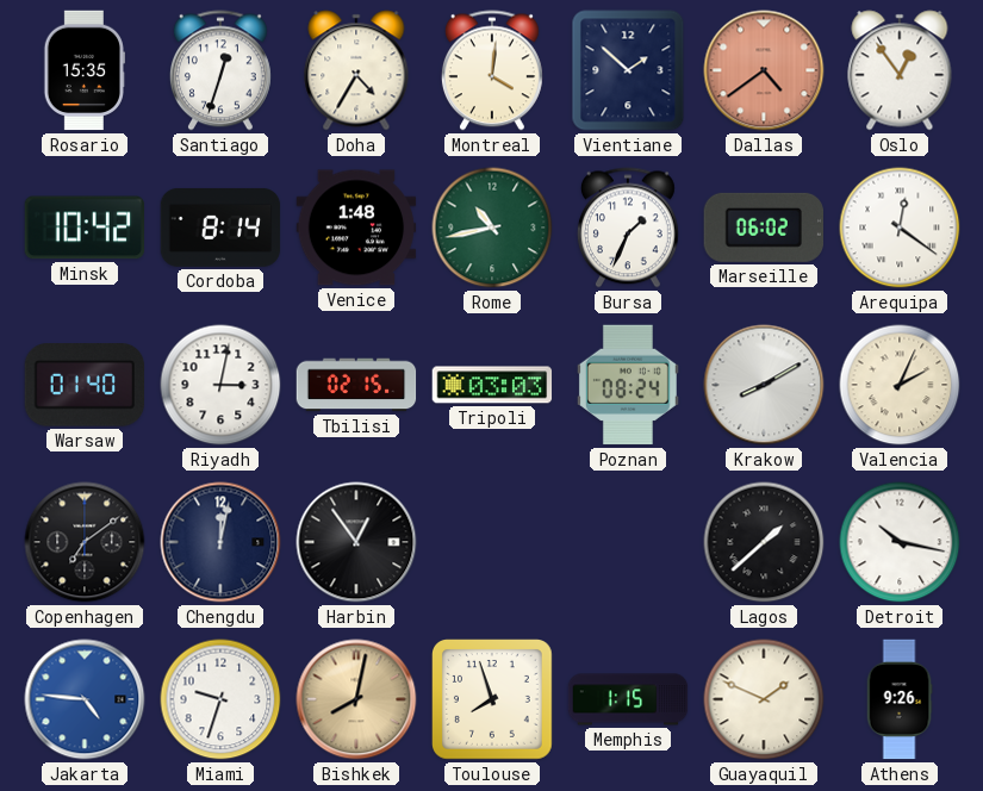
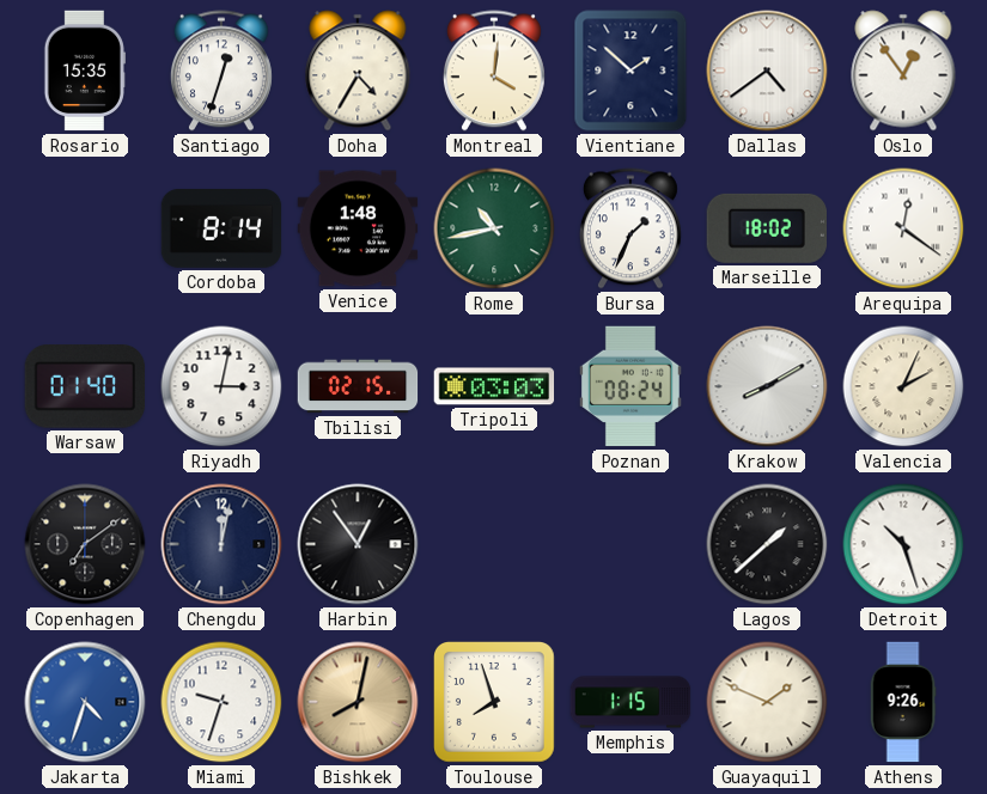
Dallas dial: salmon -> white (767, 71)
Minsk: 10:42 -> none (83, 228)
Marseille: 06:02 -> 18:02 (766, 228)
Detroit: 10:17 -> 10:27 (903, 544)
Jakarta: 4:46 -> 4:33 (85, 702)
